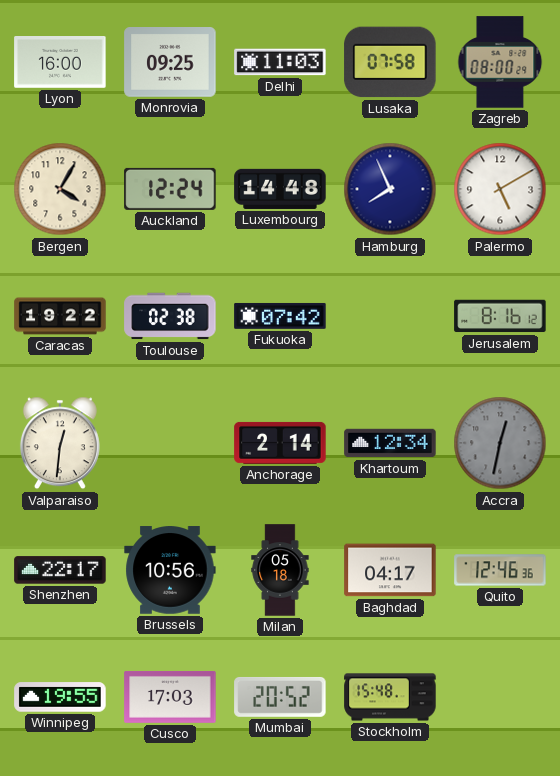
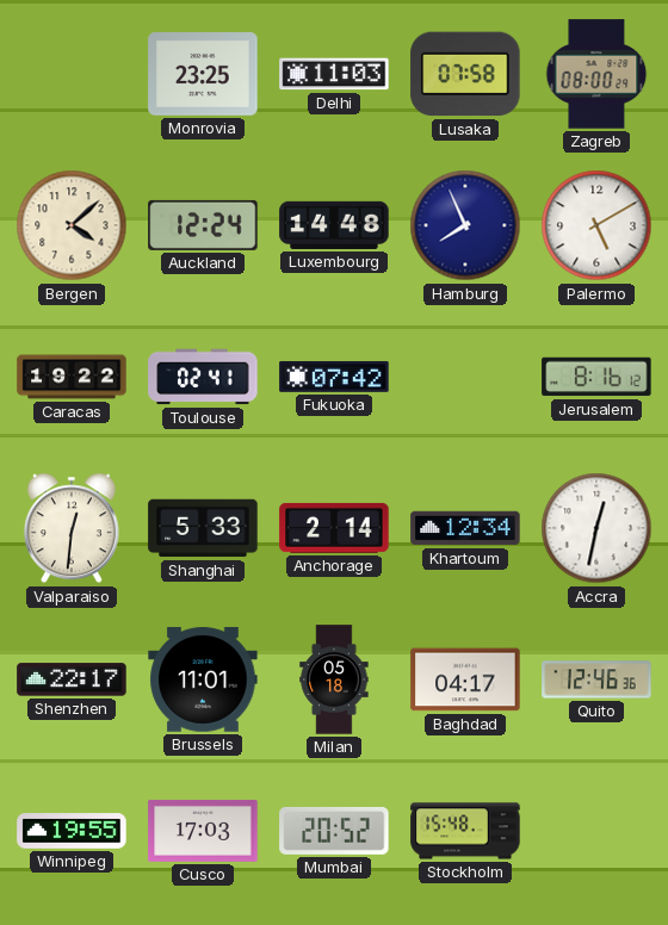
Lyon: 16:00 -> none (60, 63)
Monrovia: 09:25 -> 23:25 (203, 75)
Bergen: 4:05 -> 4:08 (72, 225)
Toulouse: 02:38 -> 02:41 (203, 377)
Shanghai: none -> 5:33 (203, 528)
Accra dial: grey -> white (596, 528)
Brussels: 10:56 -> 11:01 (203, 679)
